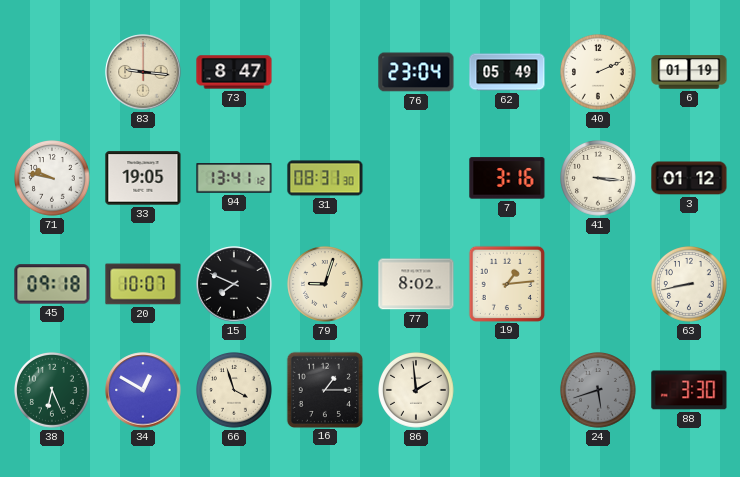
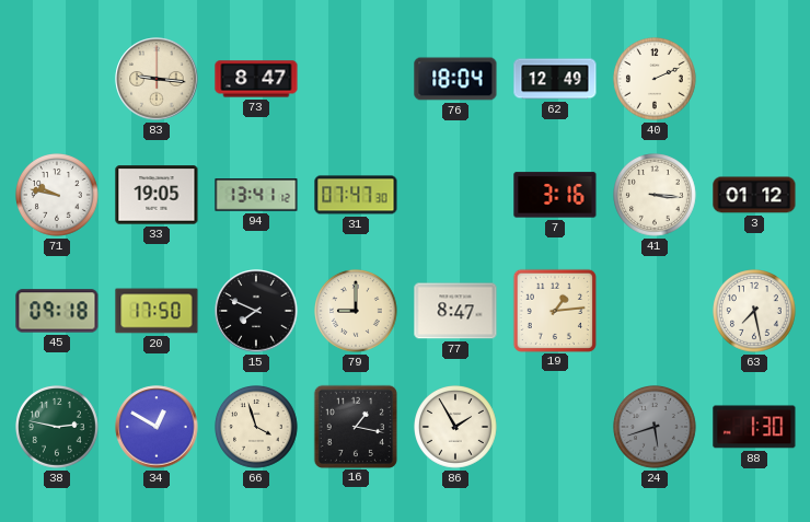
76: 23:04 -> 18:04 (455, 79)
62: 05:49 -> 12:49 (555, 79)
6: 01:19 -> none (689, 72)
31: 08:31 -> 07:47 (356, 195)
20: 10:07 -> 17:50 (157, 311)
79: 9:03 -> 9:00 (357, 312)
77: 8:02 -> 8:47 (455, 311)
63: 8:43 -> 7:28 (755, 312)
38: 6:26 -> 2:47 (58, 428)
16: 1:15 -> 1:17 (355, 426)
86: 1:59 -> 1:55 (456, 428)
88: 3:30 -> 1:30 (754, 427)
